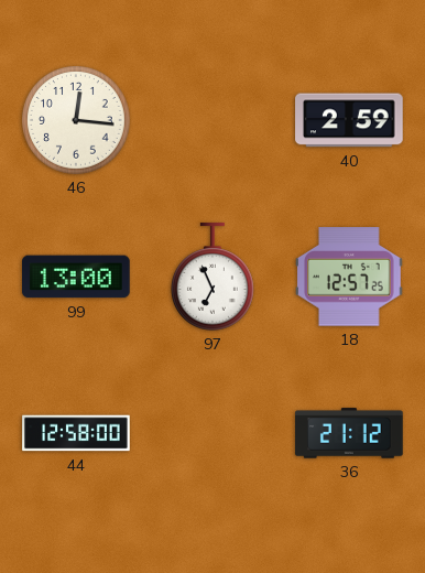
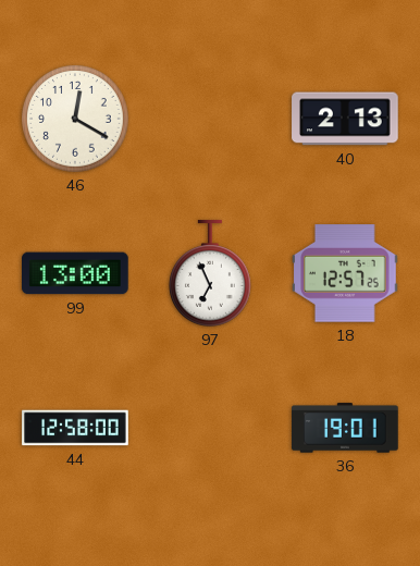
46: 12:16 -> 12:20 (76, 120)
40: 2:59 -> 2:13 (345, 119)
36: 21:12 -> 19:01 (345, 428)
